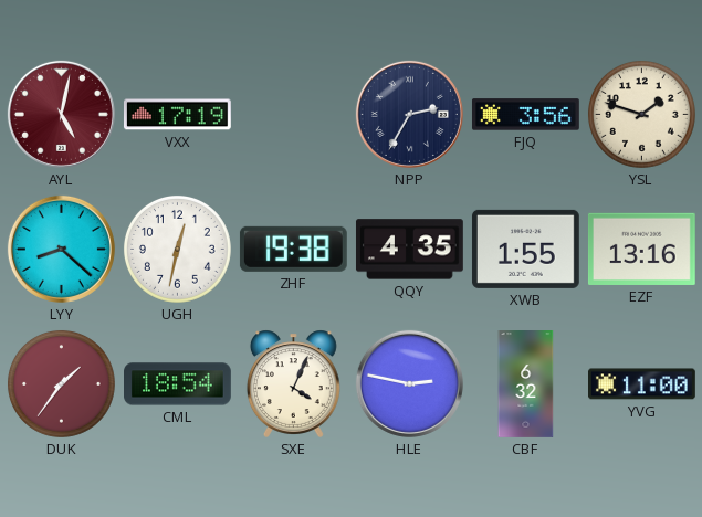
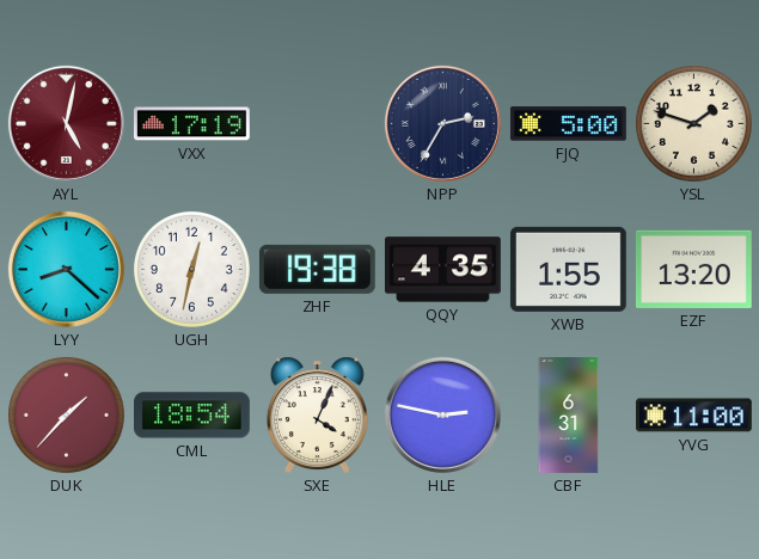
FJQ: 3:56 -> 5:00 (568, 124)
EZF: 13:16 -> 13:20 (693, 269)
DUK: 1:36 -> 1:37 (66, 414)
CBF: 6:32 -> 6:31 (569, 416)
